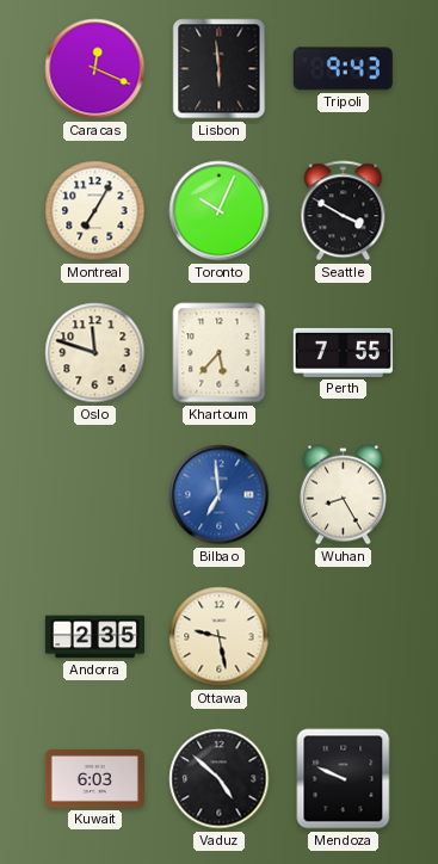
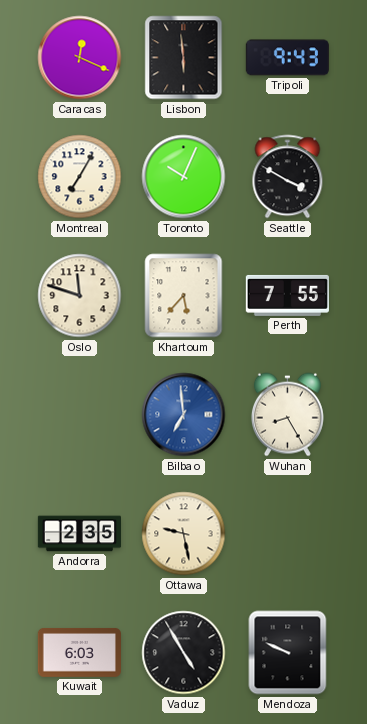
Vaduz: 4:52 -> 4:55 (184, 653)
